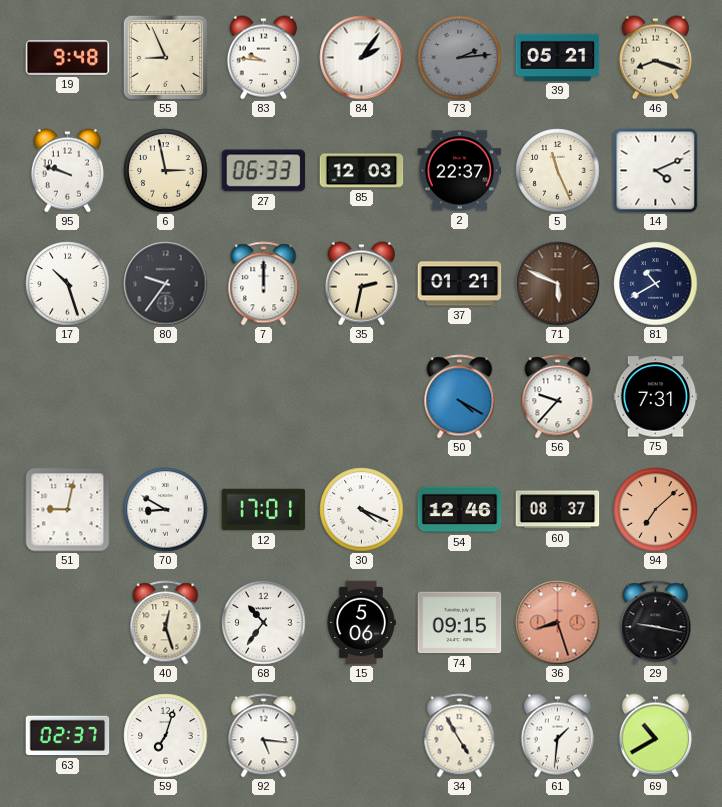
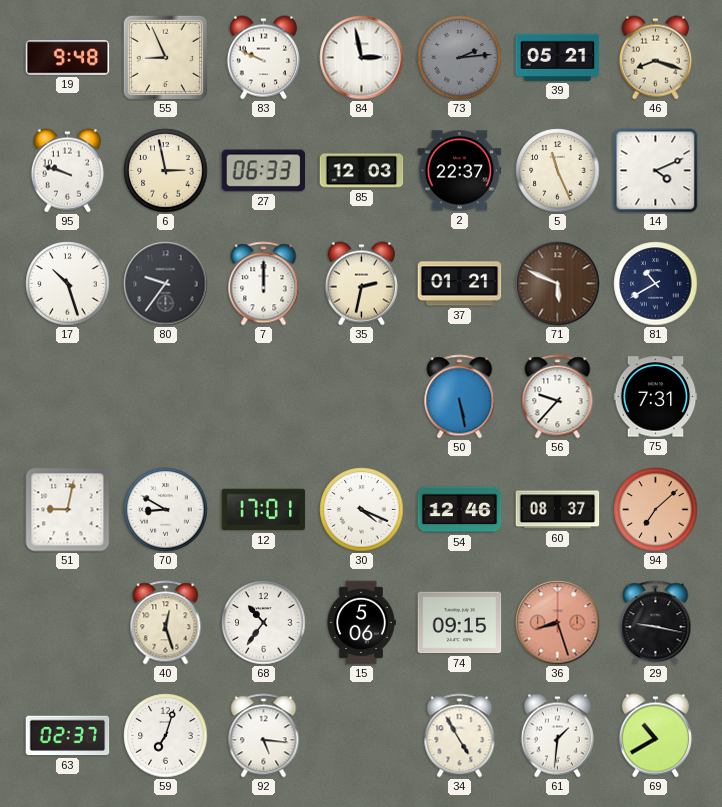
83: 9:46 -> 9:49 (263, 58)
84: 2:06 -> 2:58 (362, 58)
50: 4:20 -> 5:28 (460, 397)
